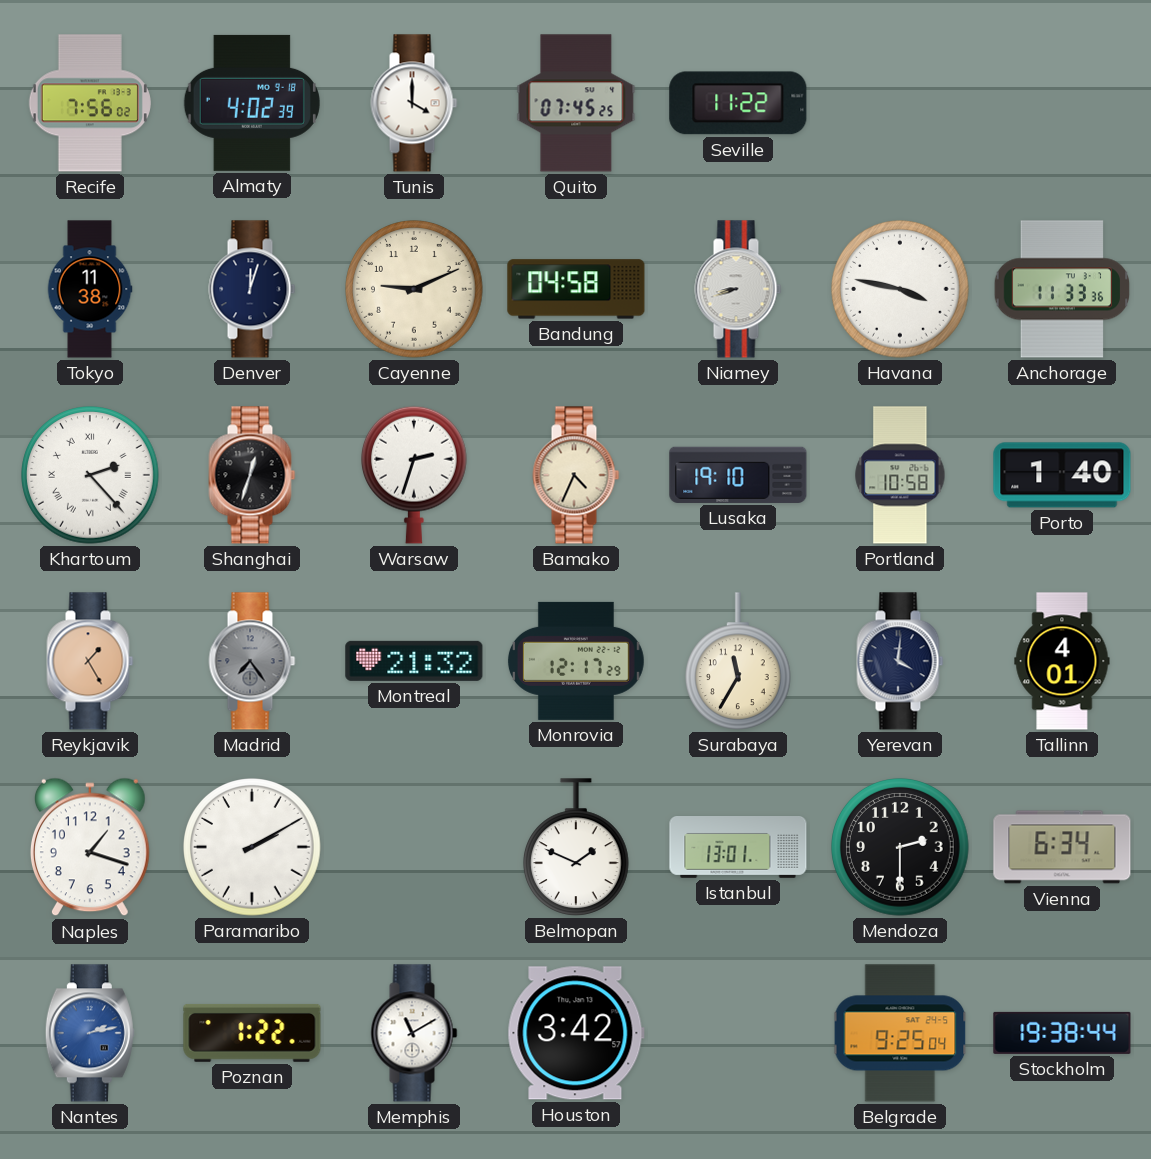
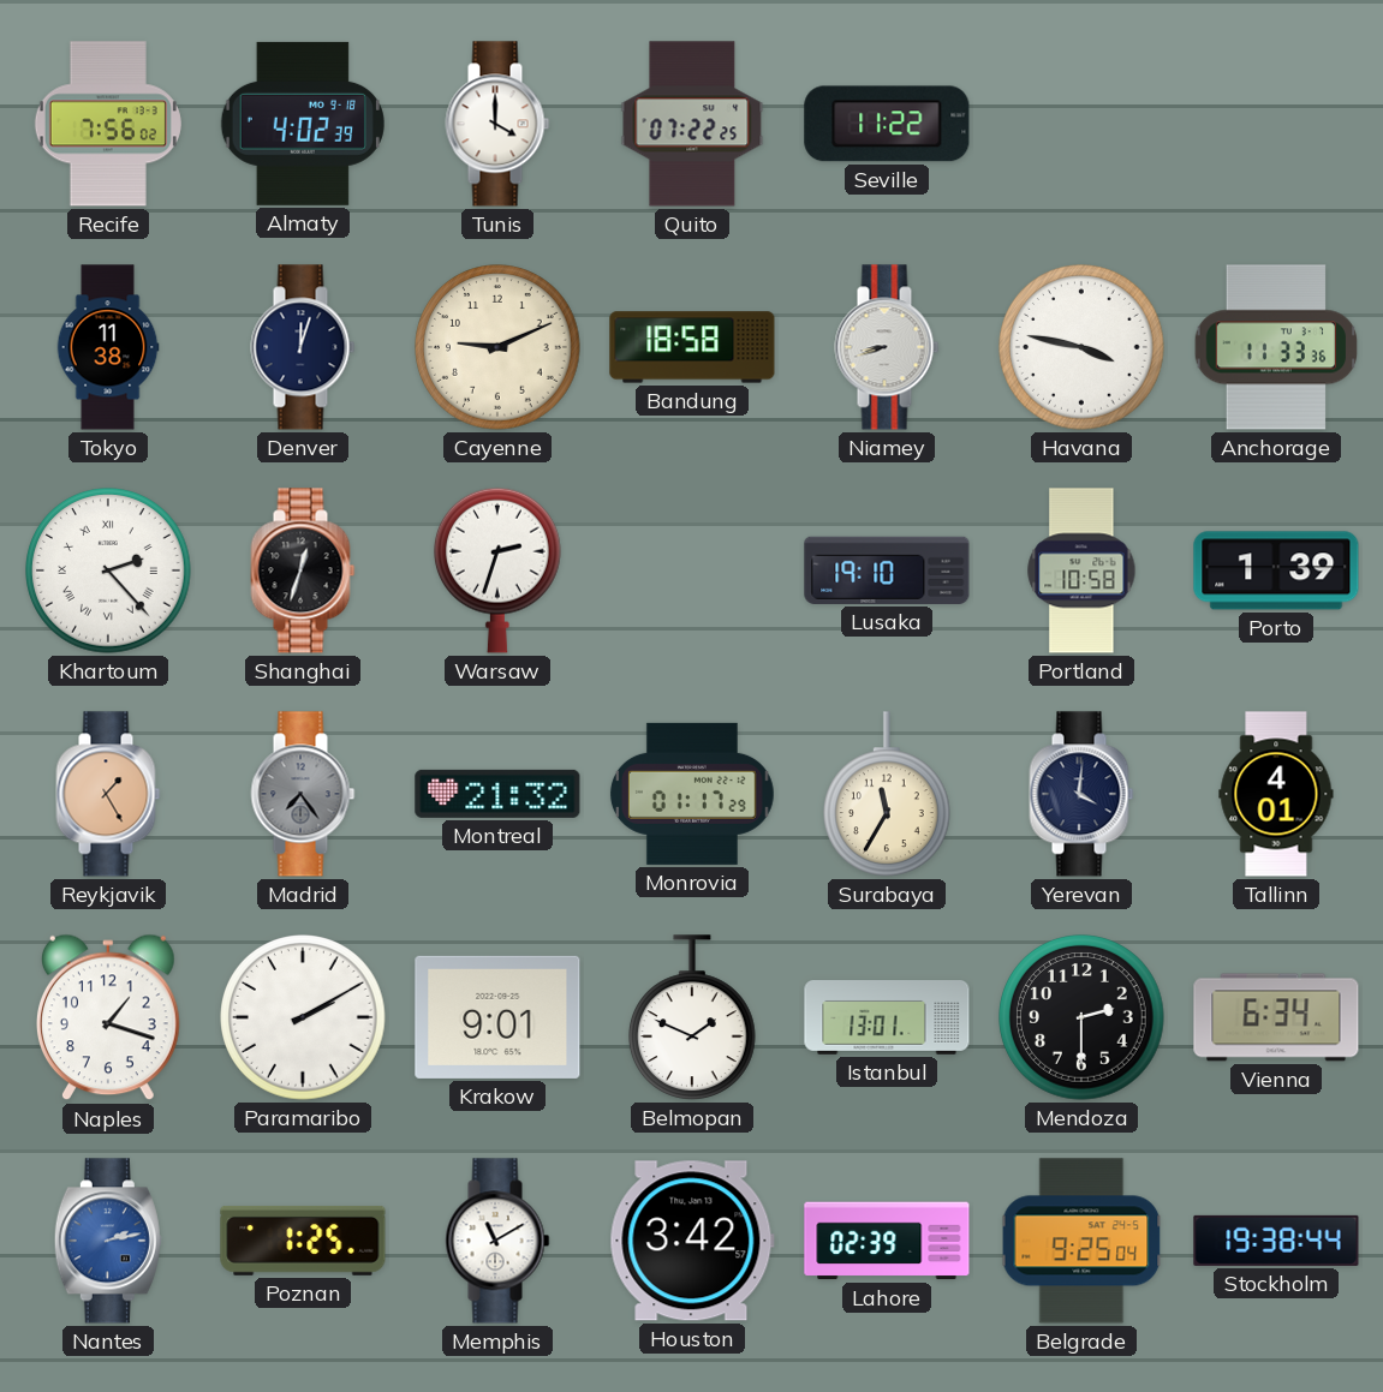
Quito: 07:45 -> 07:22 (692, 124)
Bandung: 04:58 -> 18:58 (692, 347)
Bamako: 4:34 -> none (576, 475)
Porto: 1:40 -> 1:39 (1276, 570)
Monrovia: 12:17 -> 01:17 (692, 794)
Krakow: none -> 9:01 (497, 1017)
Poznan: 1:22 -> 1:25 (303, 1241)
Lahore: none -> 02:39 (887, 1241)
